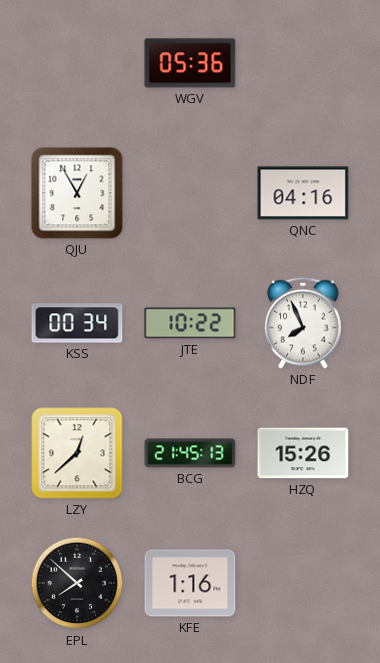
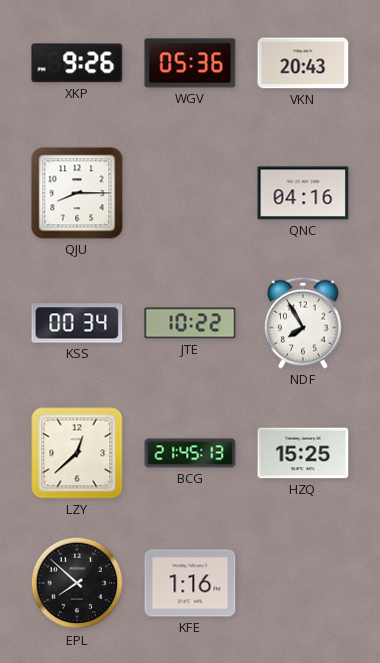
XKP: none -> 9:26 (77, 63)
VKN: none -> 20:43 (303, 63)
QJU: 12:55 -> 8:15 (77, 193)
NDF: 7:56 -> 7:55 (303, 323)
HZQ: 15:26 -> 15:25 (303, 453)
